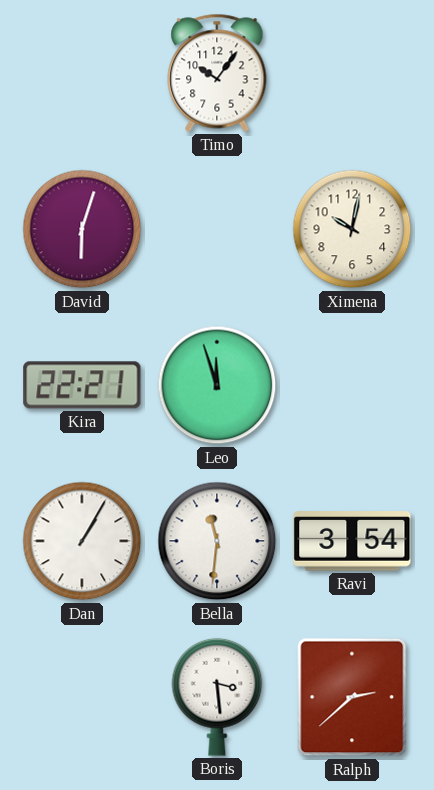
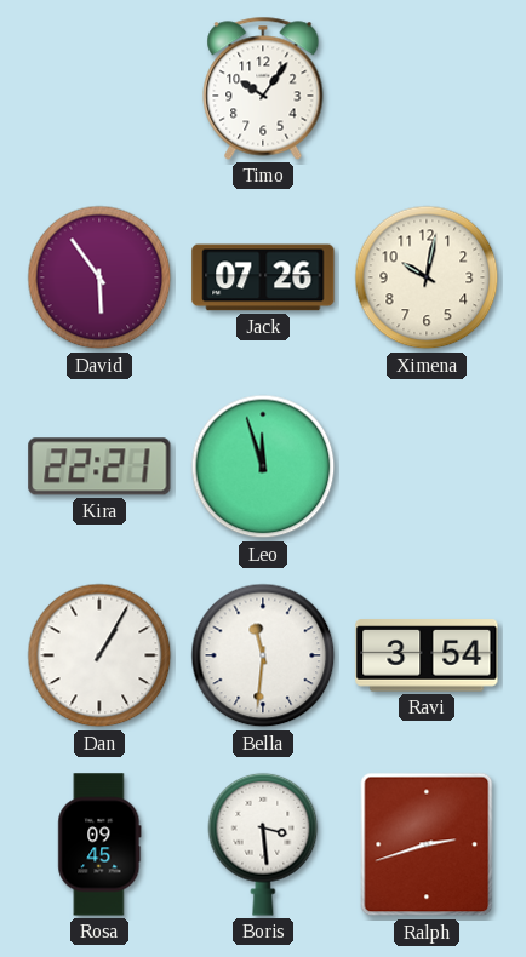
David: 6:03 -> 5:54 (99, 277)
Jack: none -> 07:26 (263, 277)
Rosa: none -> 09:45 (99, 844)
Ralph: 2:38 -> 2:42 (427, 844)
